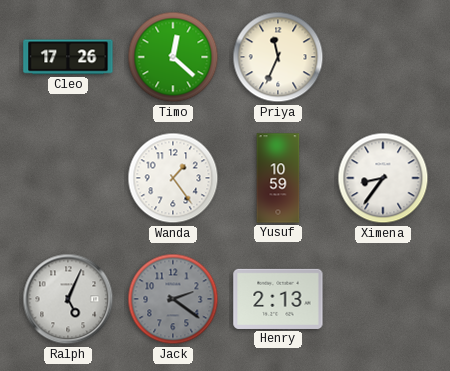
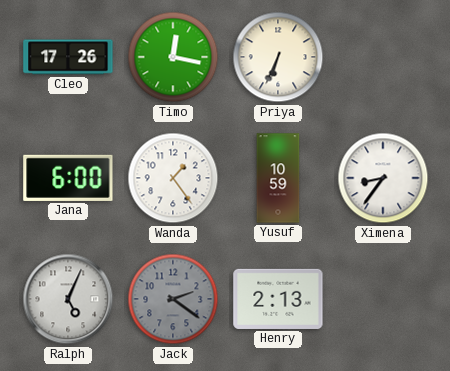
Timo: 12:22 -> 12:17 (173, 57)
Priya: 11:34 -> 6:34 (278, 57)
Jana: none -> 6:00 (68, 178)
